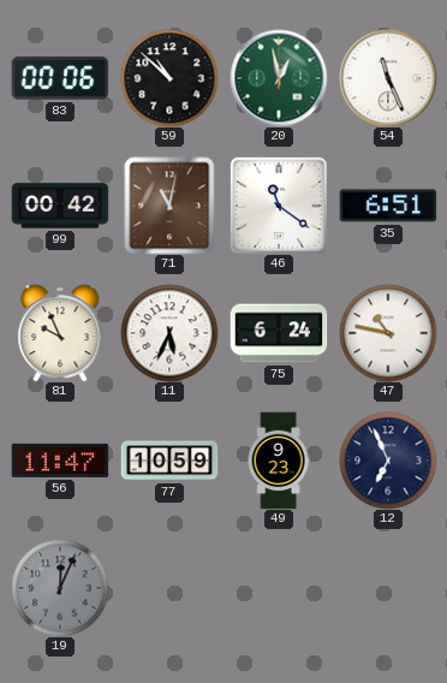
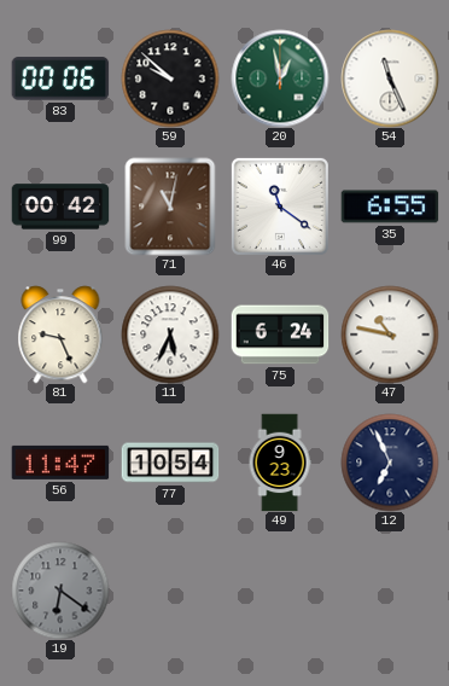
59: 10:52 -> 9:52 (170, 79)
35: 6:51 -> 6:55 (390, 207)
81: 9:56 -> 9:26 (60, 335)
77: 10:59 -> 10:54 (170, 463)
19: 12:04 -> 6:21 (60, 591)
